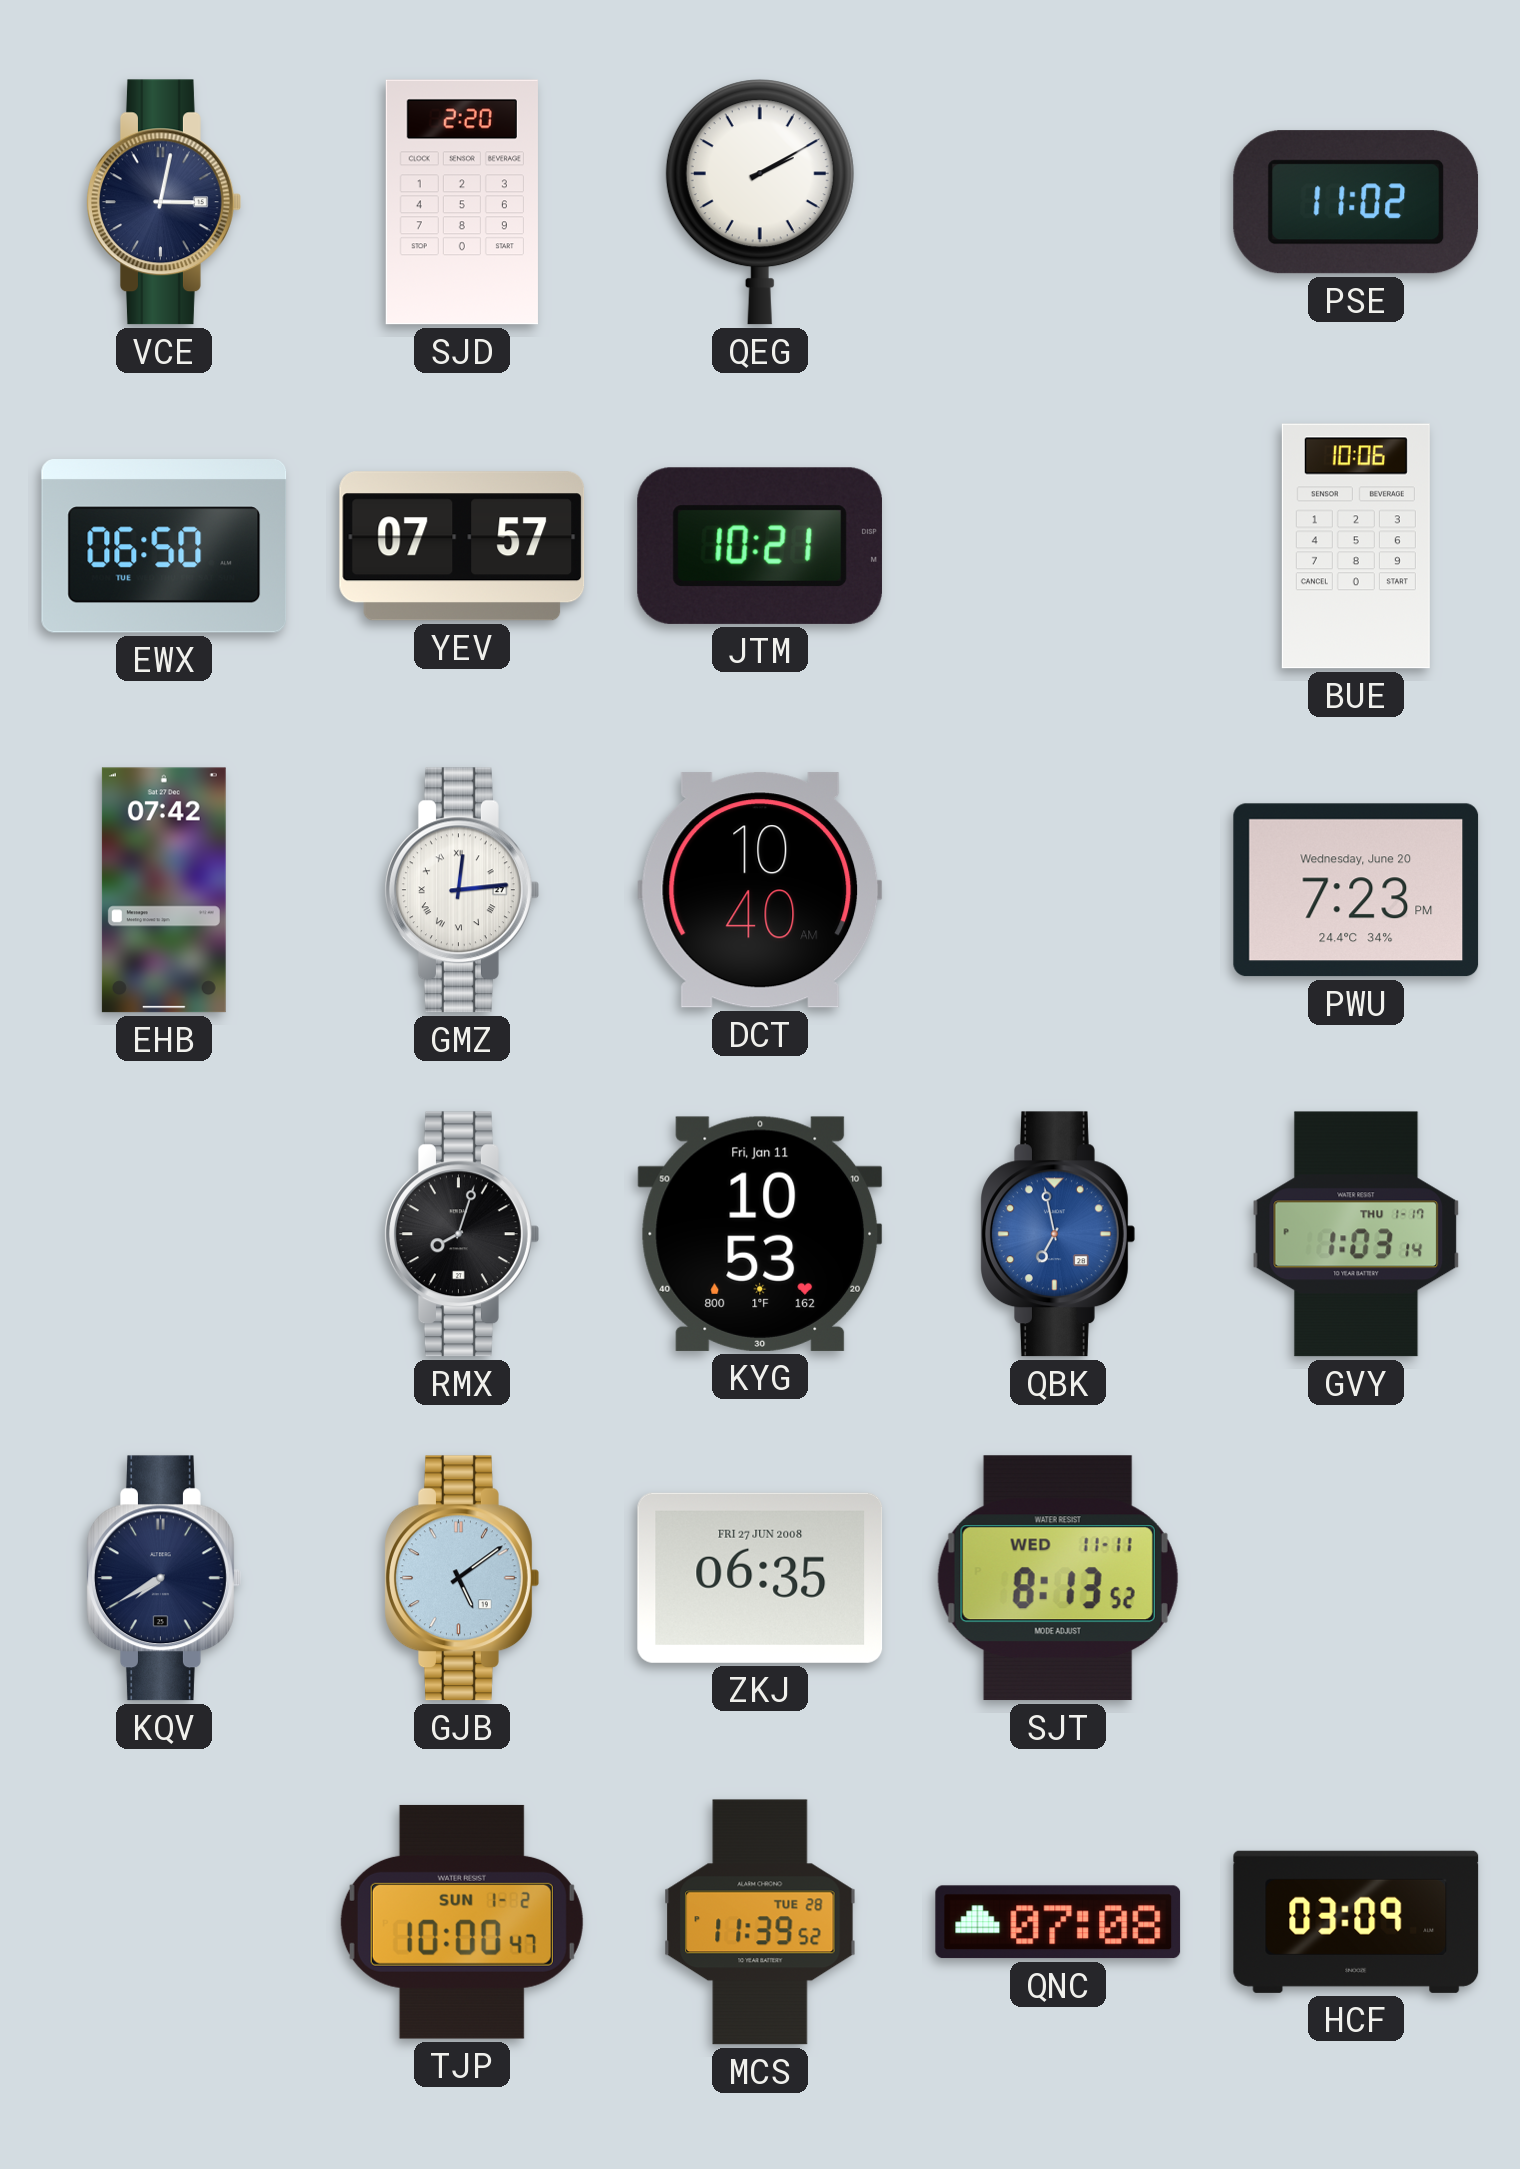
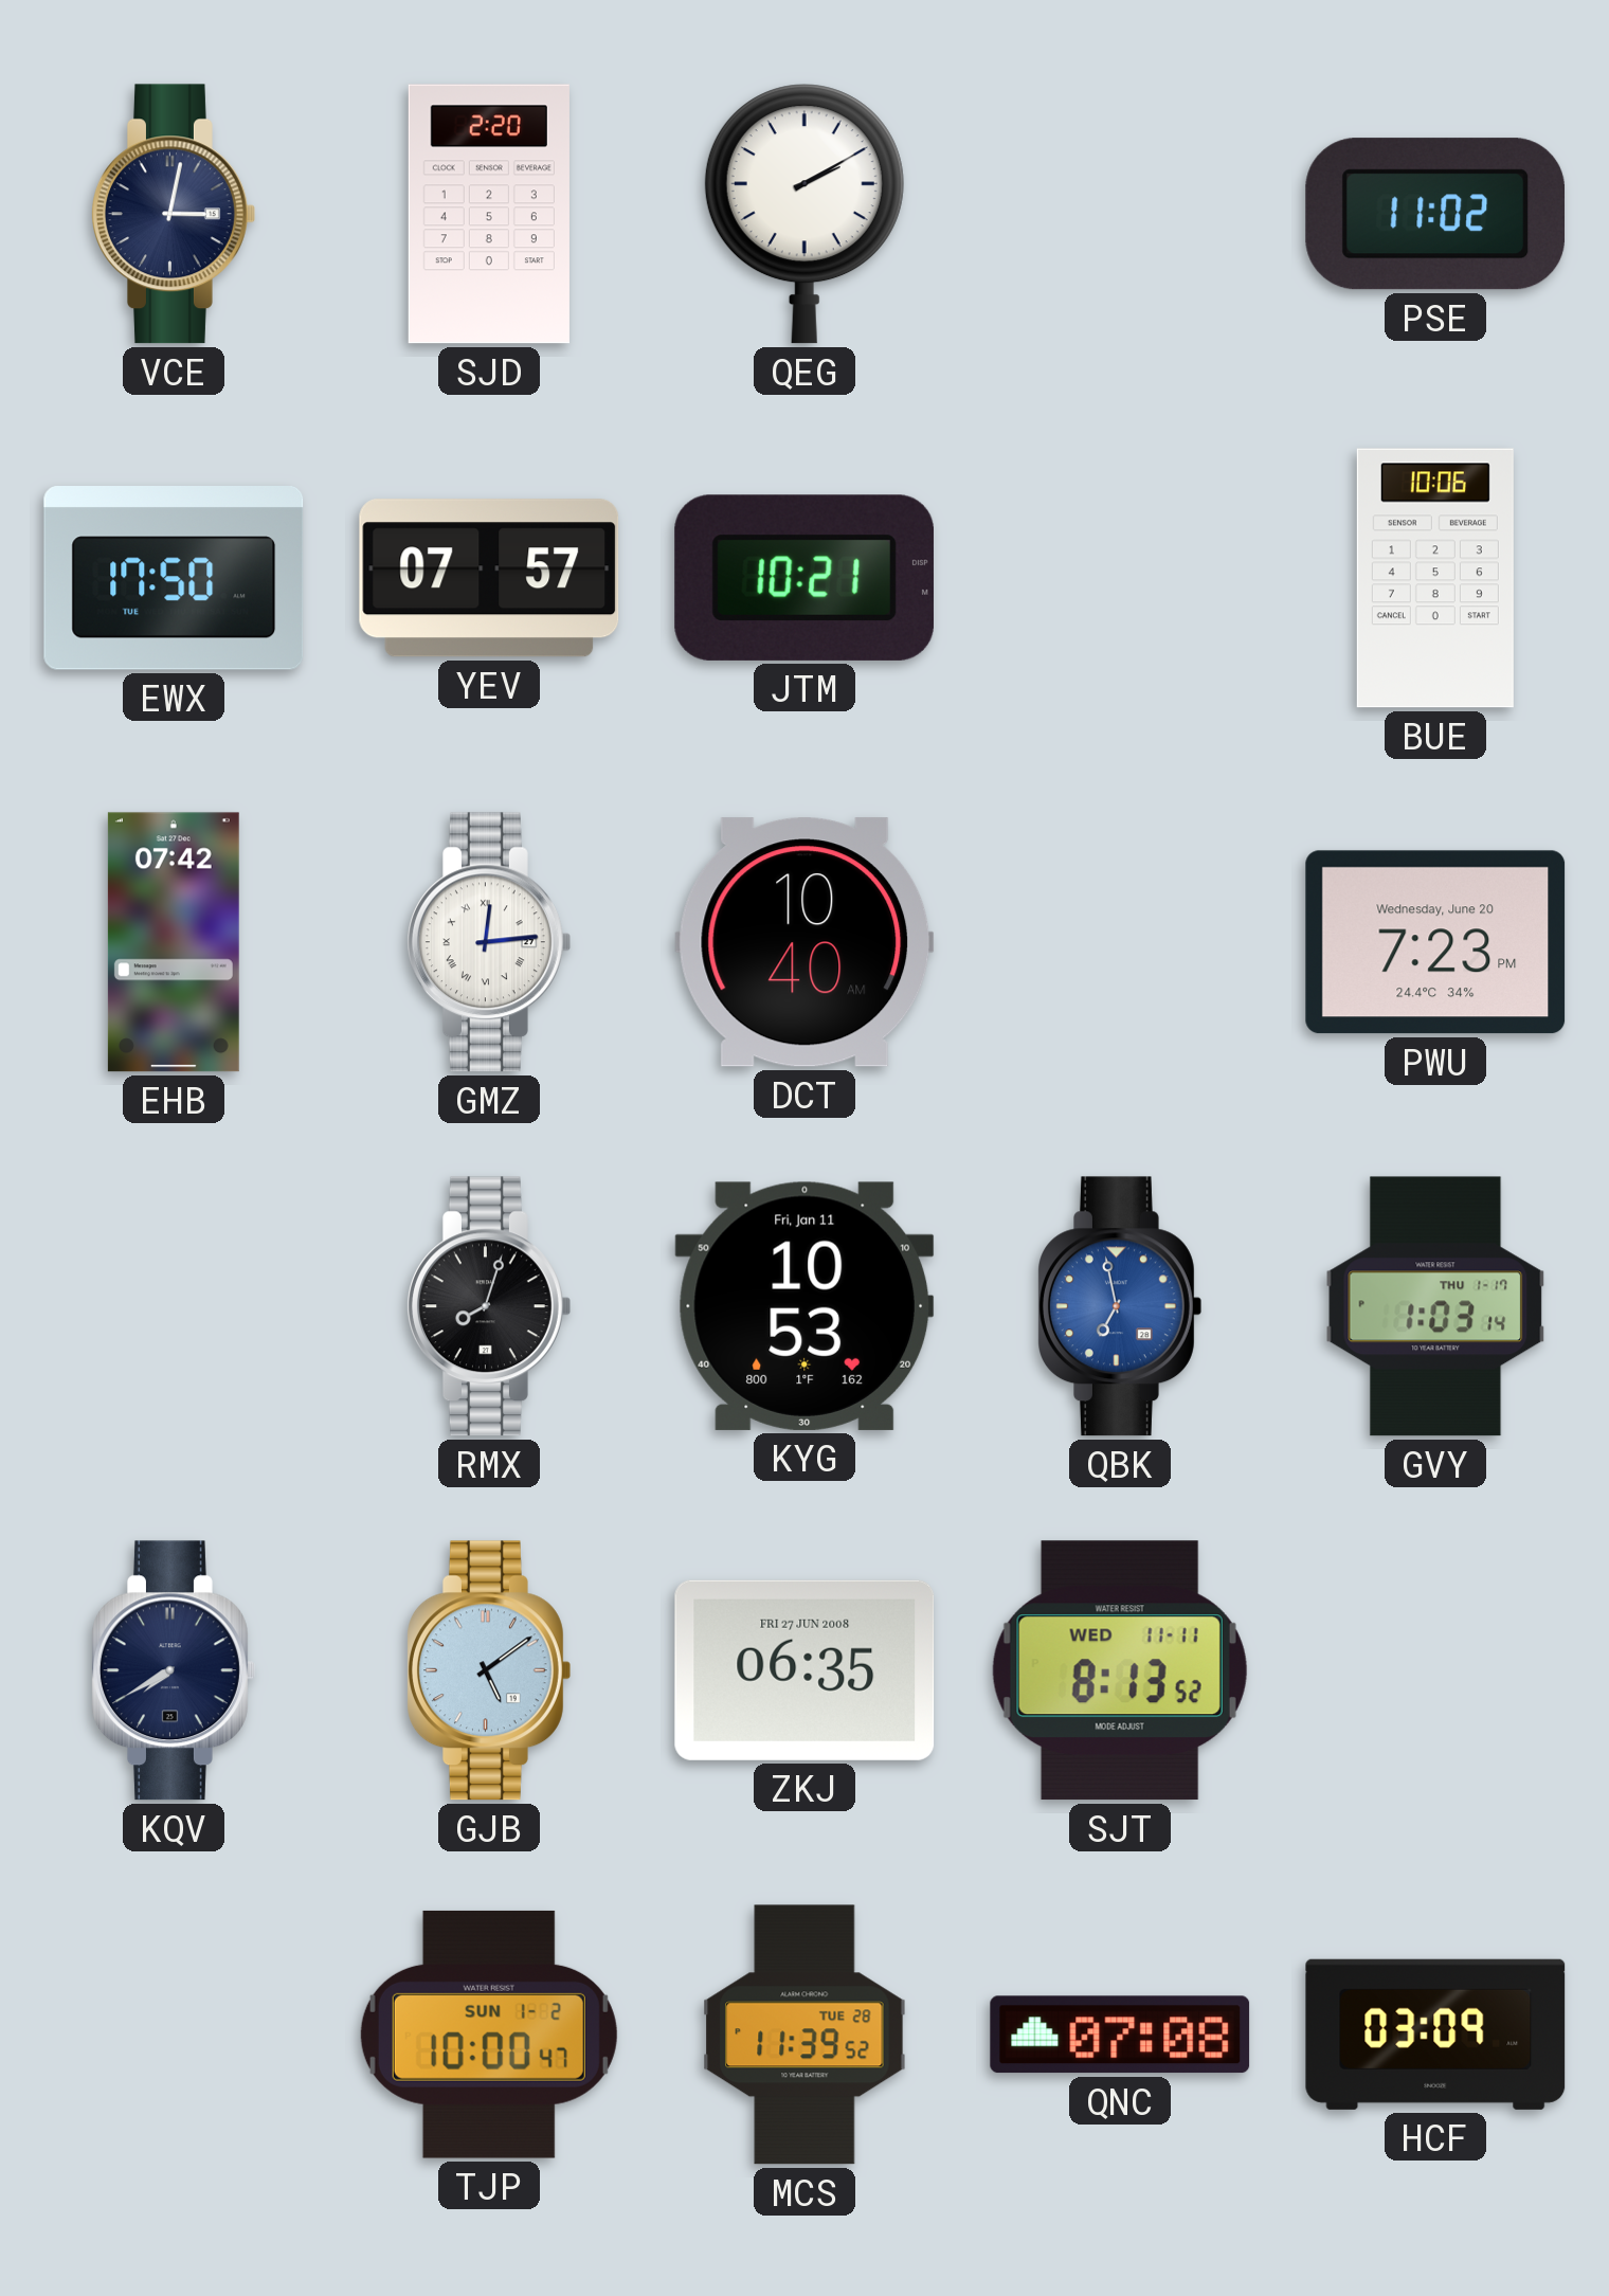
EWX: 06:50 -> 17:50 (174, 578)
